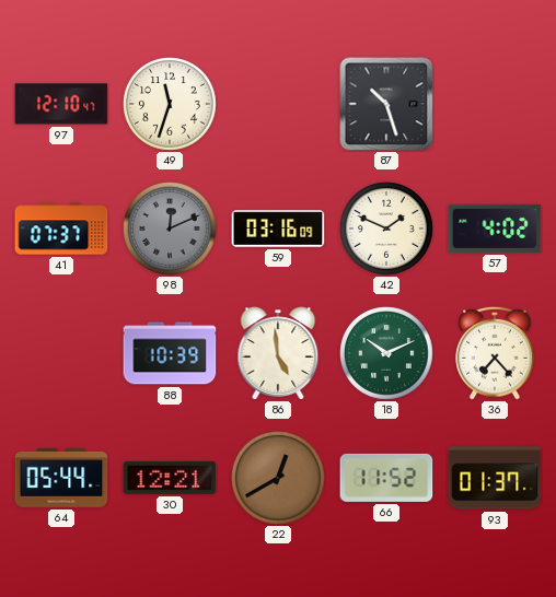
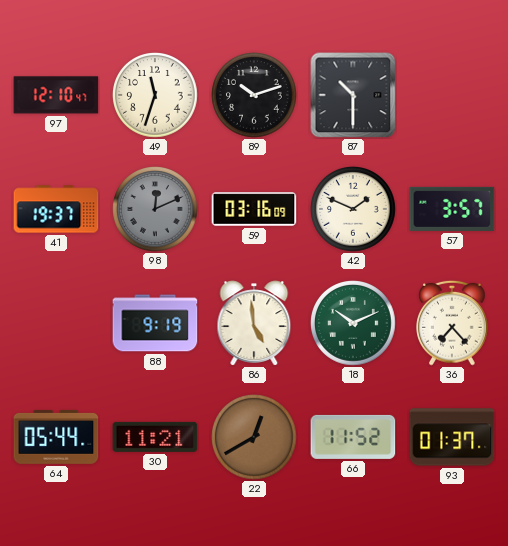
89: none -> 10:12 (255, 96)
87: 10:27 -> 10:30 (353, 95)
41: 07:37 -> 19:37 (56, 209)
57: 4:02 -> 3:57 (452, 209)
88: 10:39 -> 9:19 (155, 323)
30: 12:21 -> 11:21 (155, 437)
